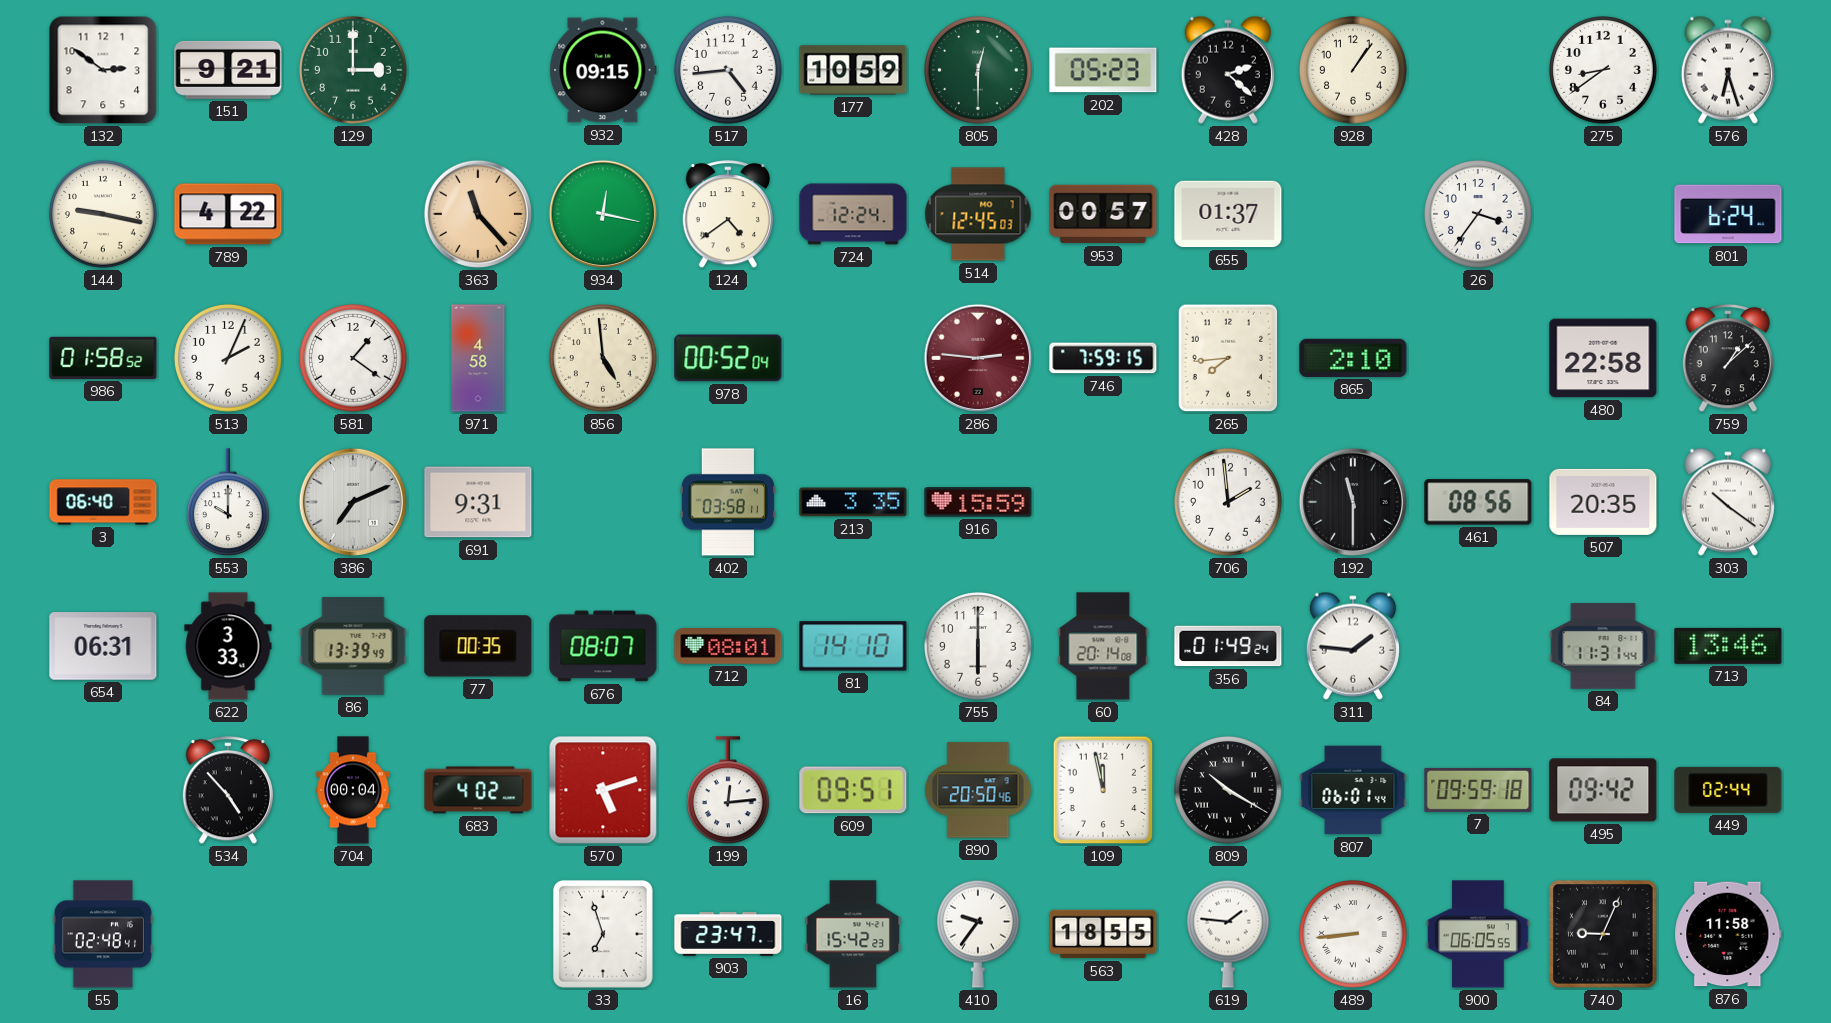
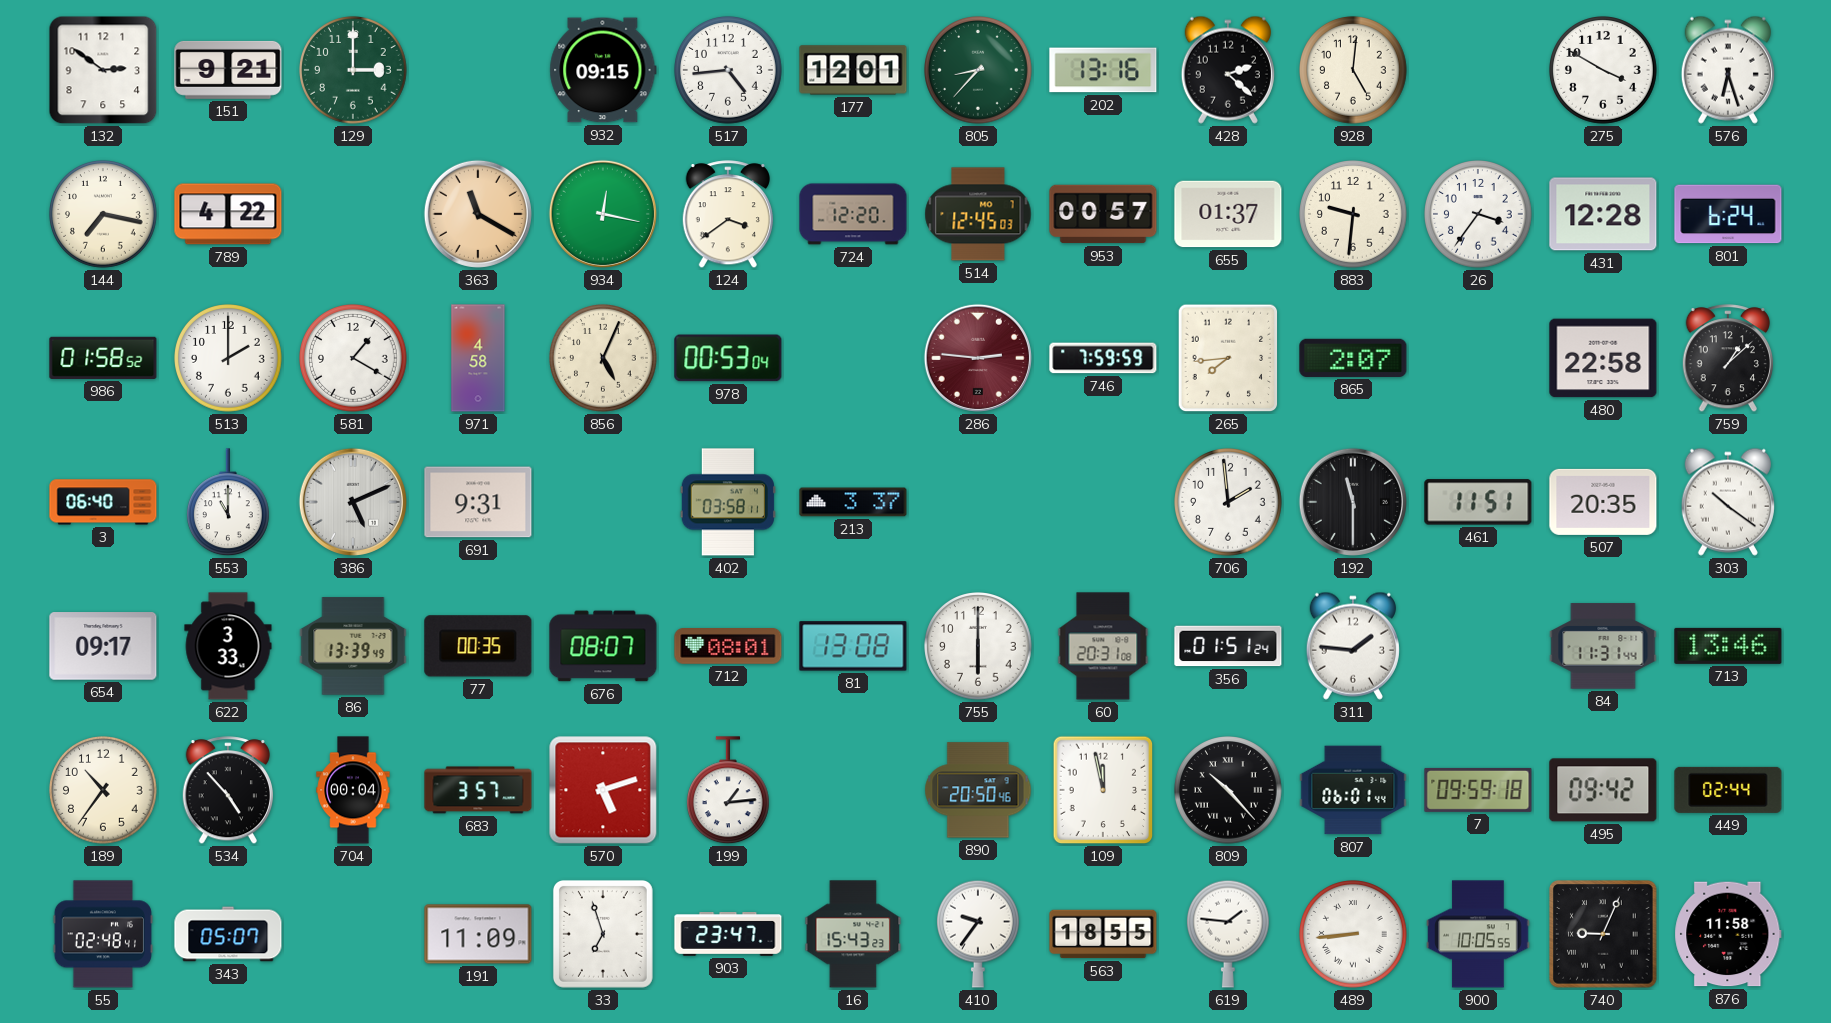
177: 10:59 -> 12:01 (853, 70)
805: 12:30 -> 8:37 (979, 71)
202: 05:23 -> 13:16 (1103, 70)
928: 1:06 -> 5:01 (1354, 71)
275: 8:39 -> 3:50 (1604, 71)
144: 9:17 -> 7:17 (104, 215)
363: 11:23 -> 11:20 (478, 214)
124: 4:39 -> 3:39 (727, 215)
724: 12:24 -> 12:20 (853, 214)
883: none -> 9:31 (1354, 215)
431: none -> 12:28 (1603, 214)
513: 2:04 -> 2:00 (229, 359)
581: 1:21 -> 1:20 (354, 359)
856: 4:59 -> 5:04 (604, 359)
978: 00:52 -> 00:53 (728, 358)
746: 7:59:15 -> 7:59:59 (1103, 358)
865: 2:10 -> 2:07 (1353, 358)
553: 10:00 -> 11:00 (228, 503)
386: 7:11 -> 5:11 (353, 502)
213: 3:35 -> 3:37 (853, 502)
916: 15:59 -> none (978, 502)
461: 08:56 -> 11:51 (1478, 502)
654: 06:31 -> 09:17 (103, 646)
81: 14:10 -> 13:08 (853, 646)
60: 20:14 -> 20:31 (1103, 646)
356: 01:49 -> 01:51 (1228, 646)
189: none -> 10:36 (104, 791)
683: 4:02 -> 3:57 (478, 790)
199: 12:14 -> 1:14 (728, 791)
609: 09:51 -> none (853, 790)
809: 10:20 -> 10:23 (1229, 791)
343: none -> 05:07 (228, 934)
191: none -> 11:09 (478, 934)
16: 15:42 -> 15:43 (853, 934)
900: 06:05 -> 10:05 (1478, 934)
